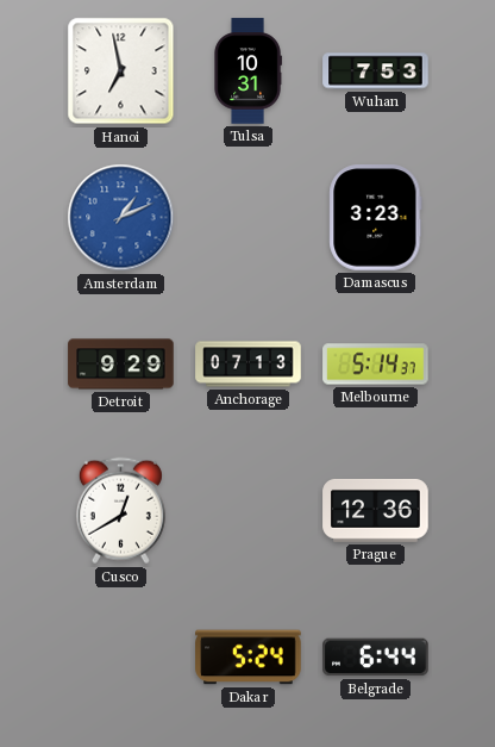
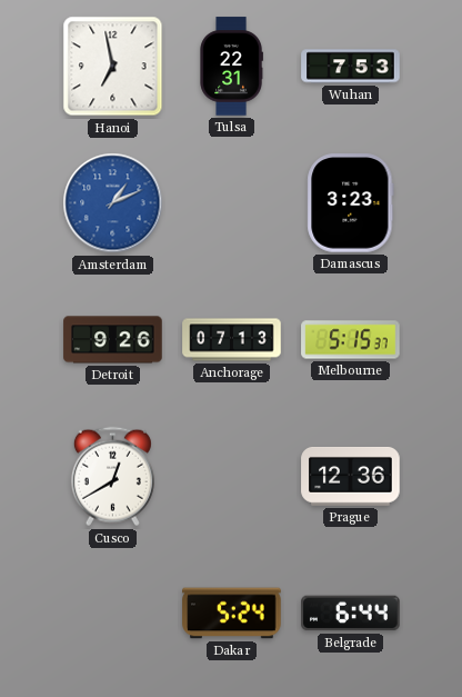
Tulsa: 10:31 -> 22:31 (231, 67)
Detroit: 9:29 -> 9:26 (113, 340)
Melbourne: 5:14 -> 5:15 (351, 340)
